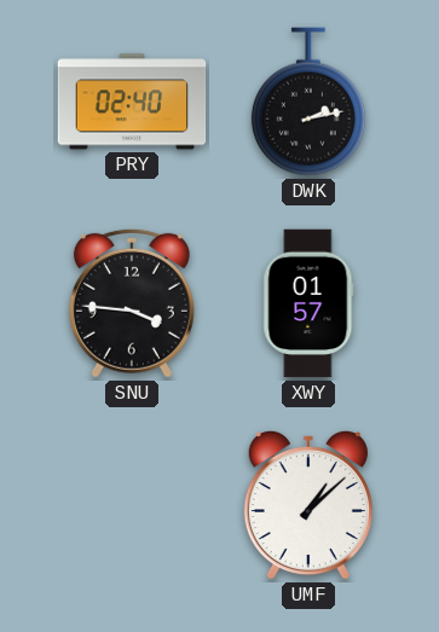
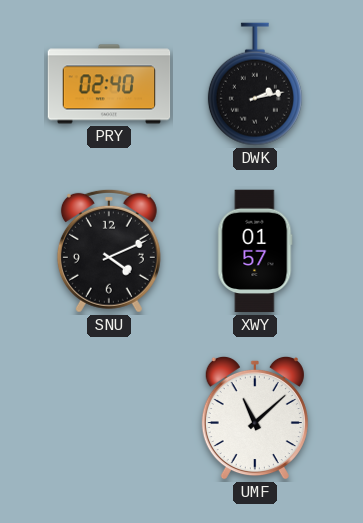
SNU: 3:46 -> 4:11 (109, 251)
UMF: 1:08 -> 11:08 (255, 418)
